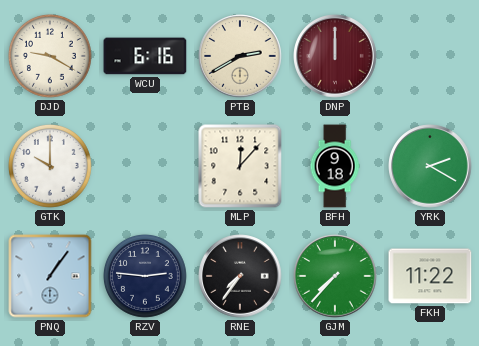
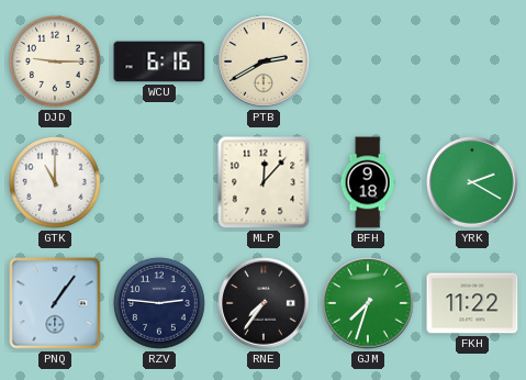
DJD: 9:20 -> 9:15 (55, 62)
DNP: 12:00 -> none (335, 56)
GTK: 10:00 -> 11:00 (55, 182)
GJM: 7:37 -> 7:33 (368, 303)
